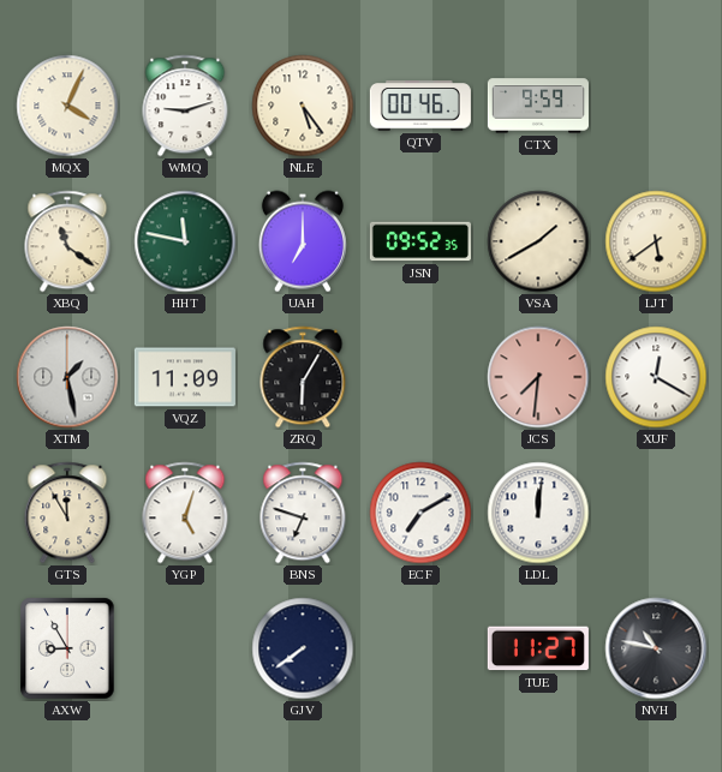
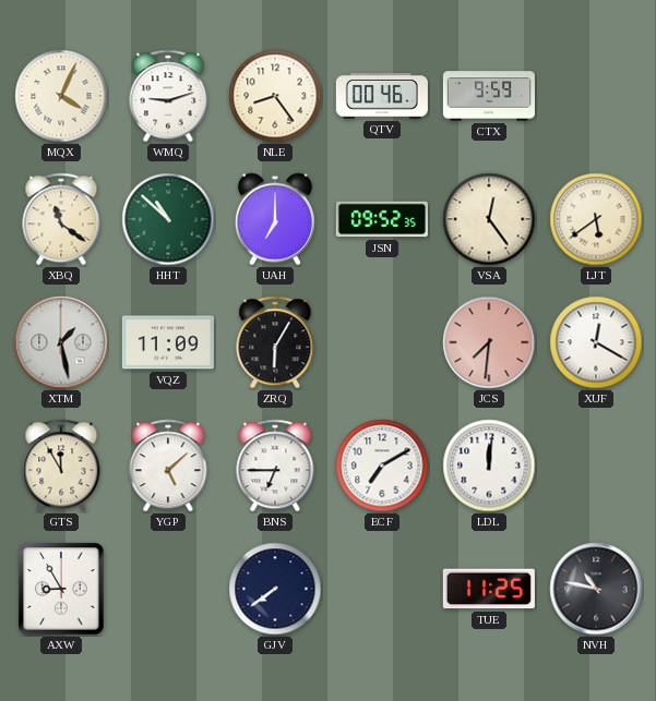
NLE: 5:24 -> 8:24 (275, 96)
HHT: 11:47 -> 10:52 (168, 219)
VSA: 1:40 -> 12:24 (489, 219)
YGP: 5:03 -> 5:08 (168, 466)
BNS: 6:48 -> 6:45 (275, 466)
TUE: 11:27 -> 11:25 (489, 589)
